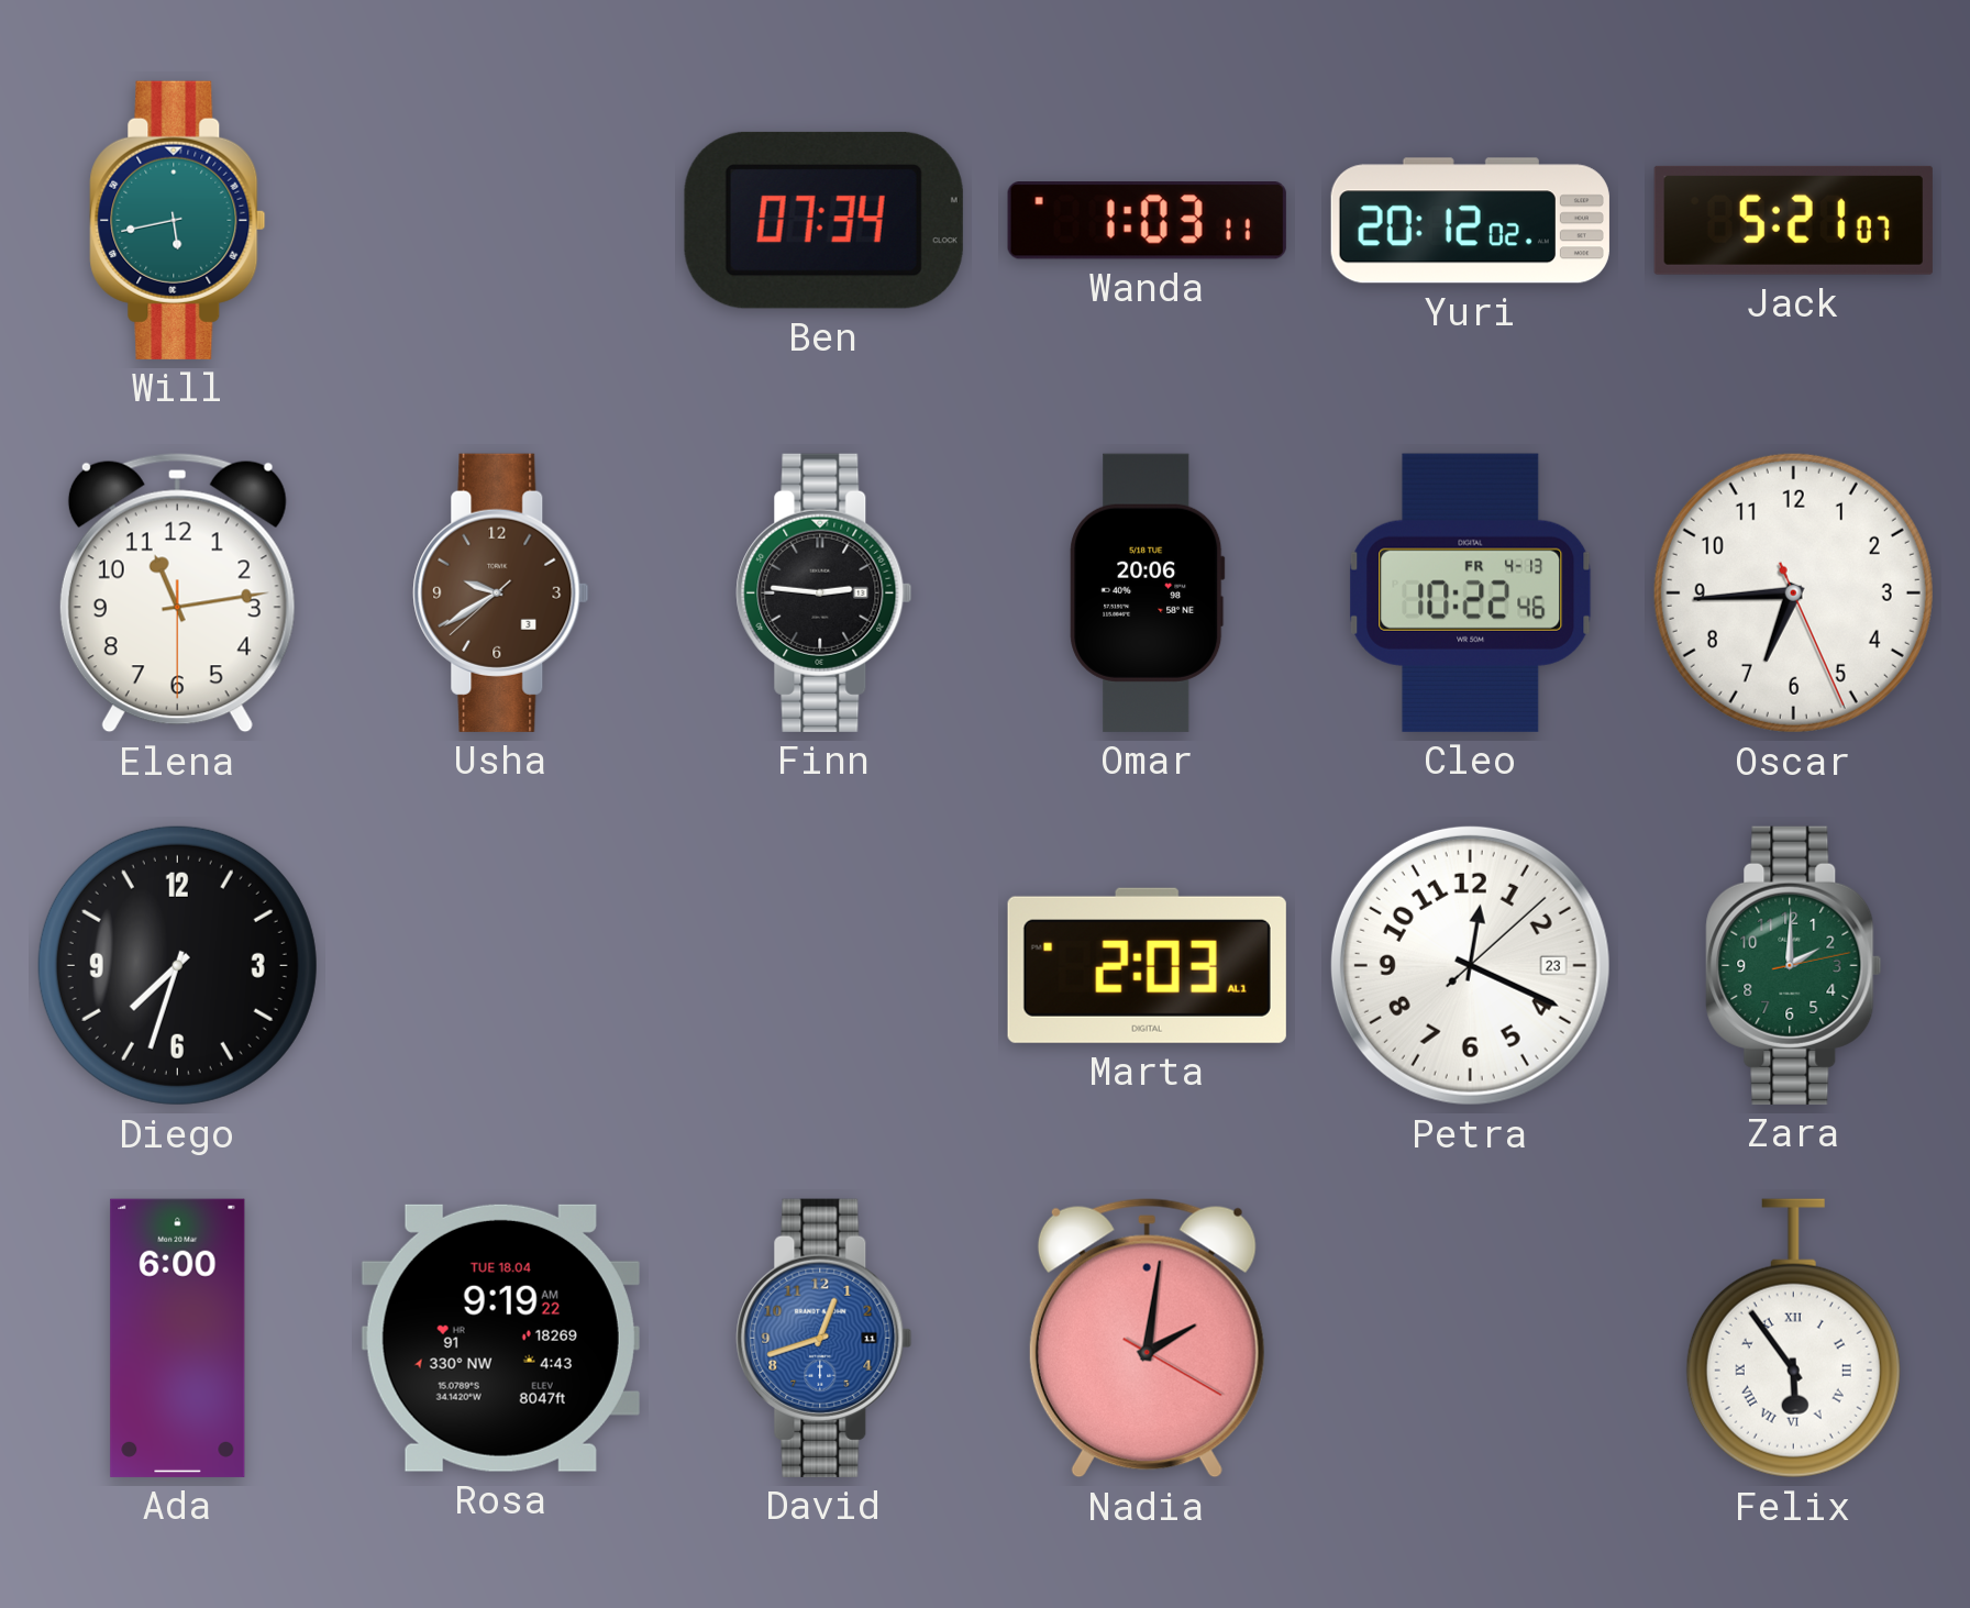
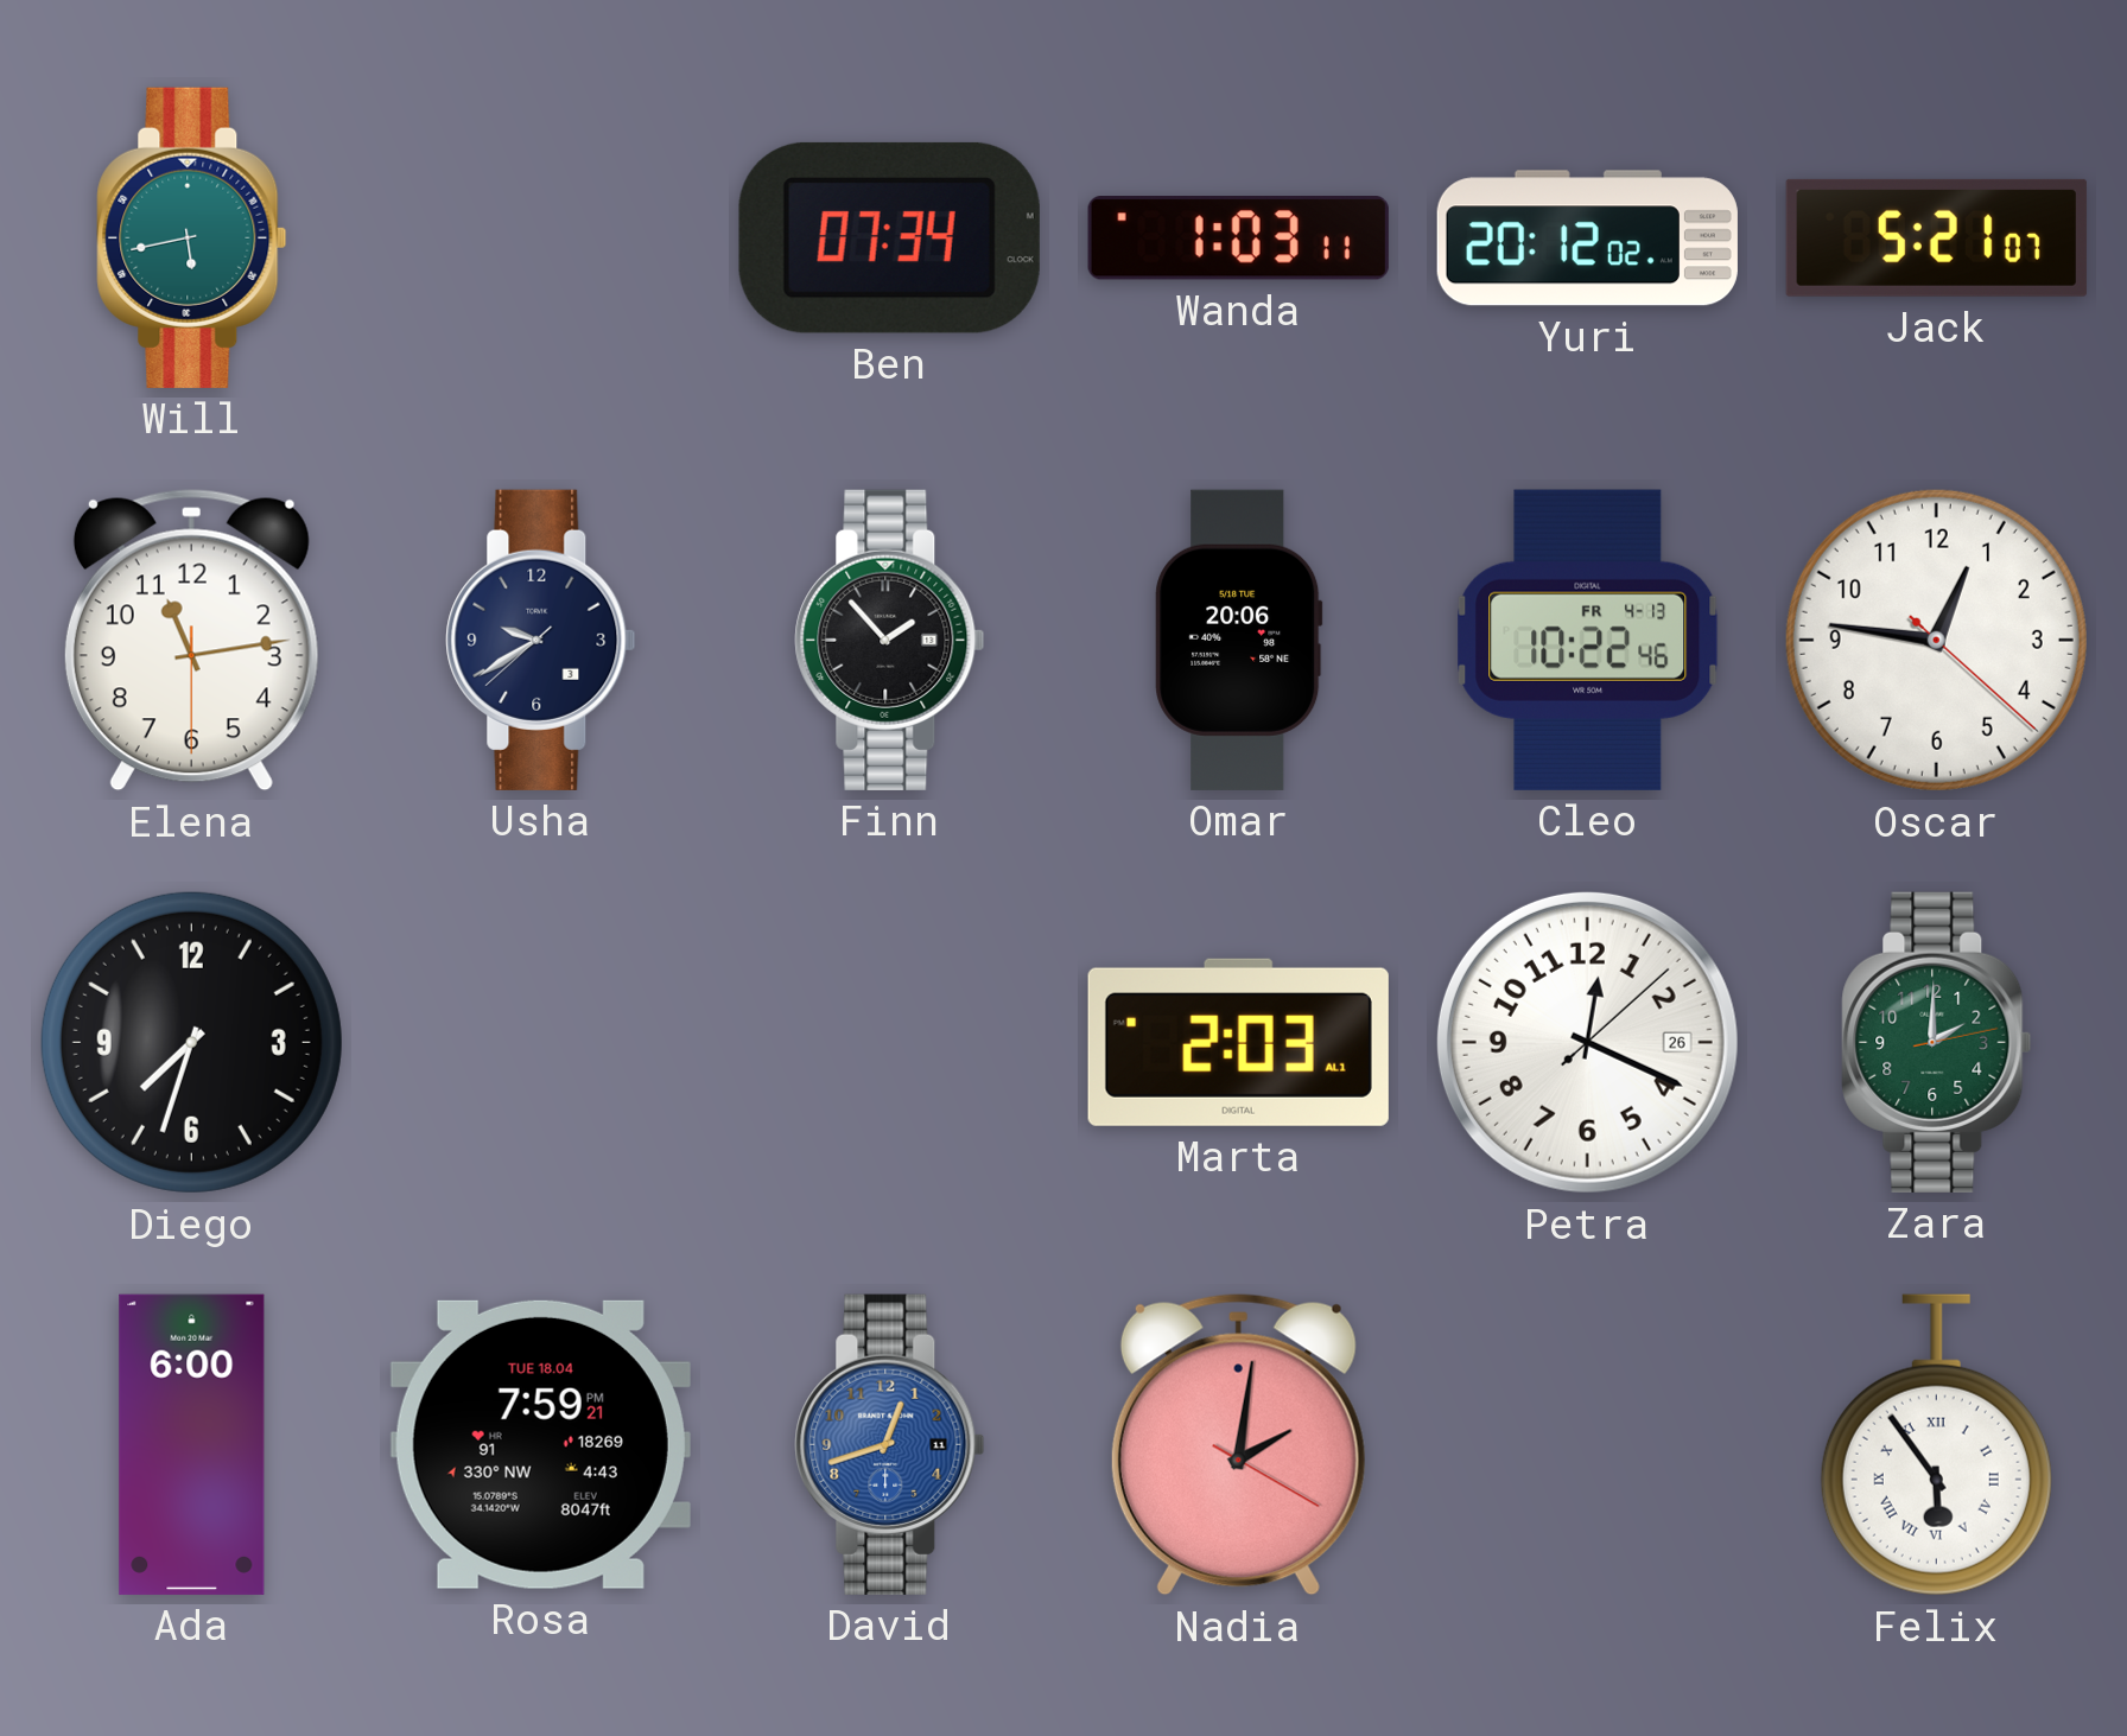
Usha dial: brown -> navy (541, 640)
Finn: 2:46 -> 1:53 (890, 640)
Oscar: 6:44 -> 12:46 (1936, 640)
Petra date: 23 -> 26 (1587, 1042)
Rosa: 9:19 -> 7:59 (540, 1444)
